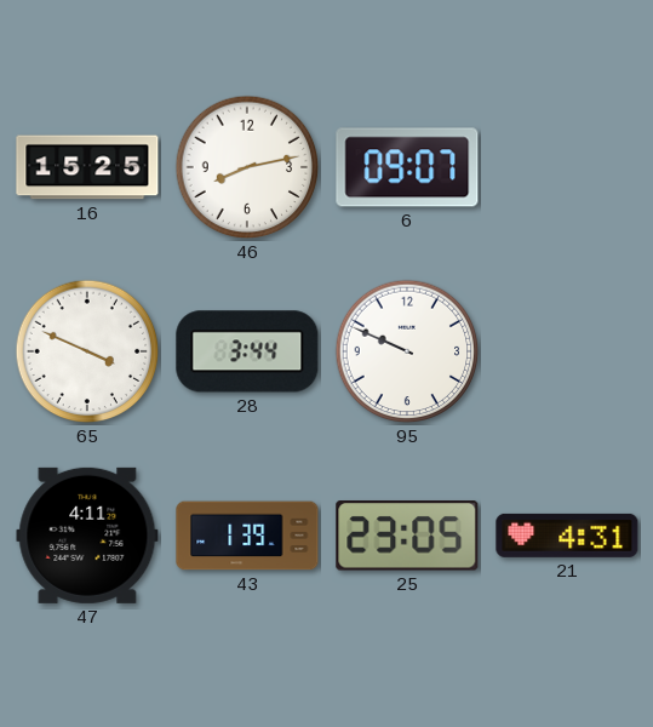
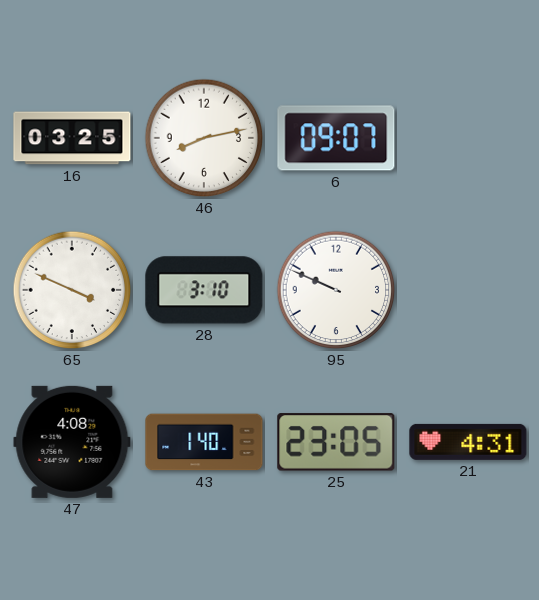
16: 15:25 -> 03:25 (72, 138)
28: 3:44 -> 3:10 (204, 290)
47: 4:11 -> 4:08 (72, 442)
43: 1:39 -> 1:40 (204, 442)
